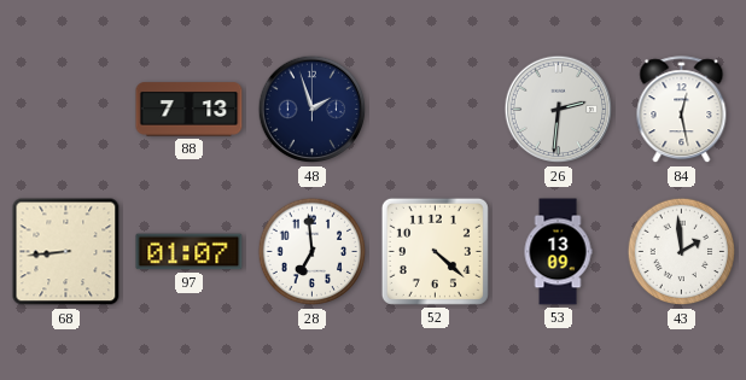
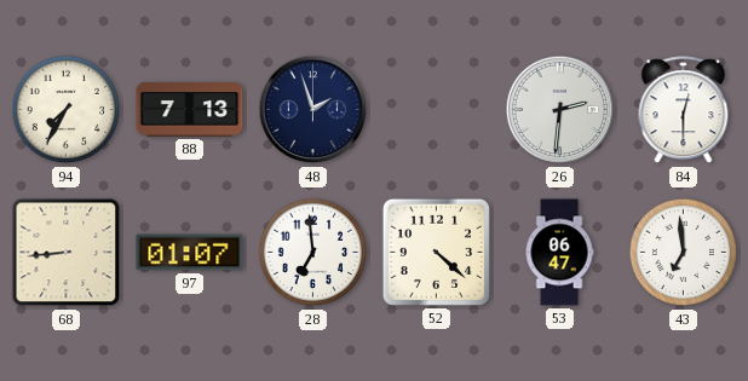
94: none -> 7:35 (67, 110)
84: 12:28 -> 12:30 (684, 110)
53: 13:09 -> 06:47 (559, 253)
43: 1:59 -> 6:59 (684, 253)
